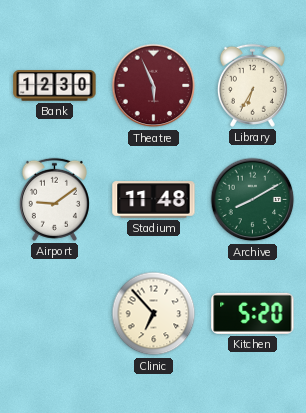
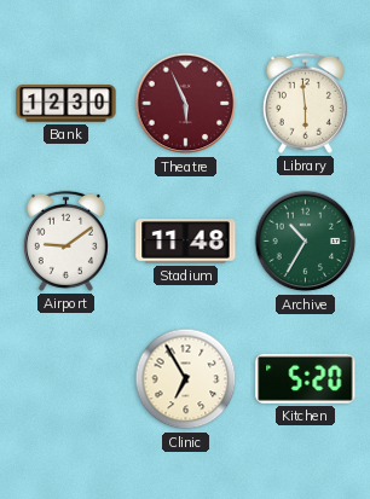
Library: 6:35 -> 5:59 (305, 103)
Archive: 8:10 -> 10:35 (306, 242)
Clinic: 6:53 -> 6:55 (186, 379)
